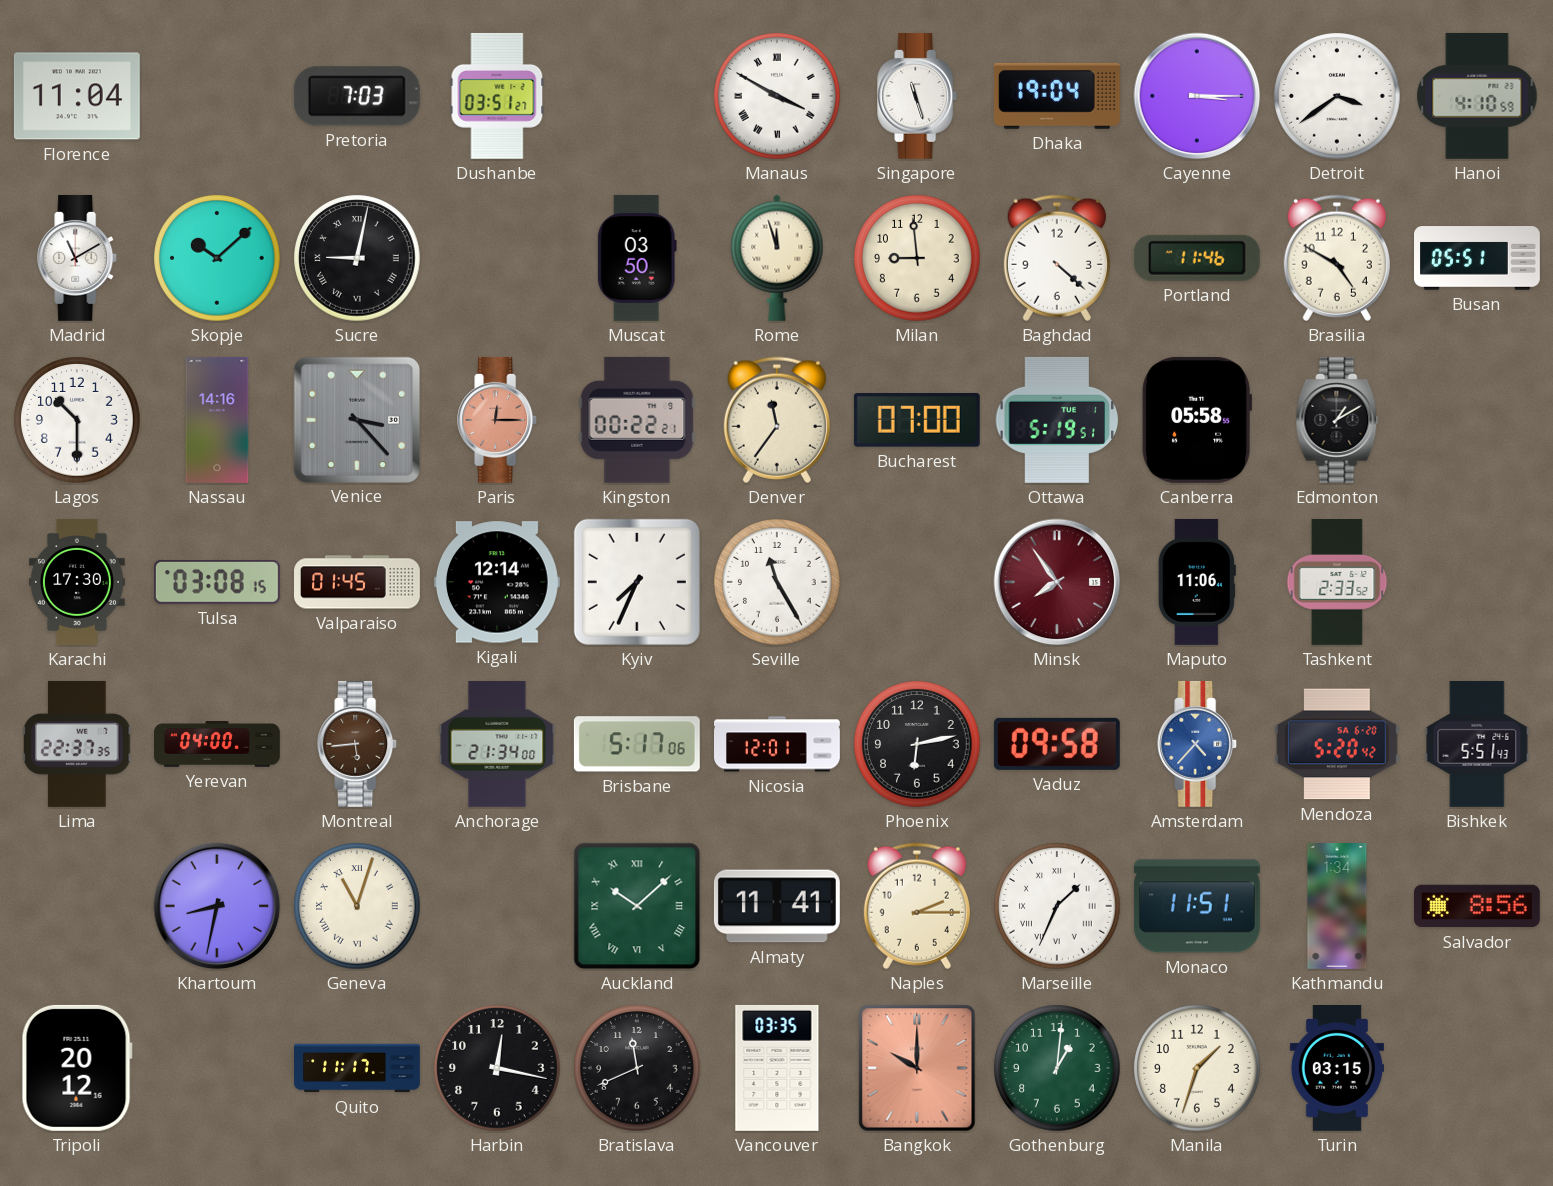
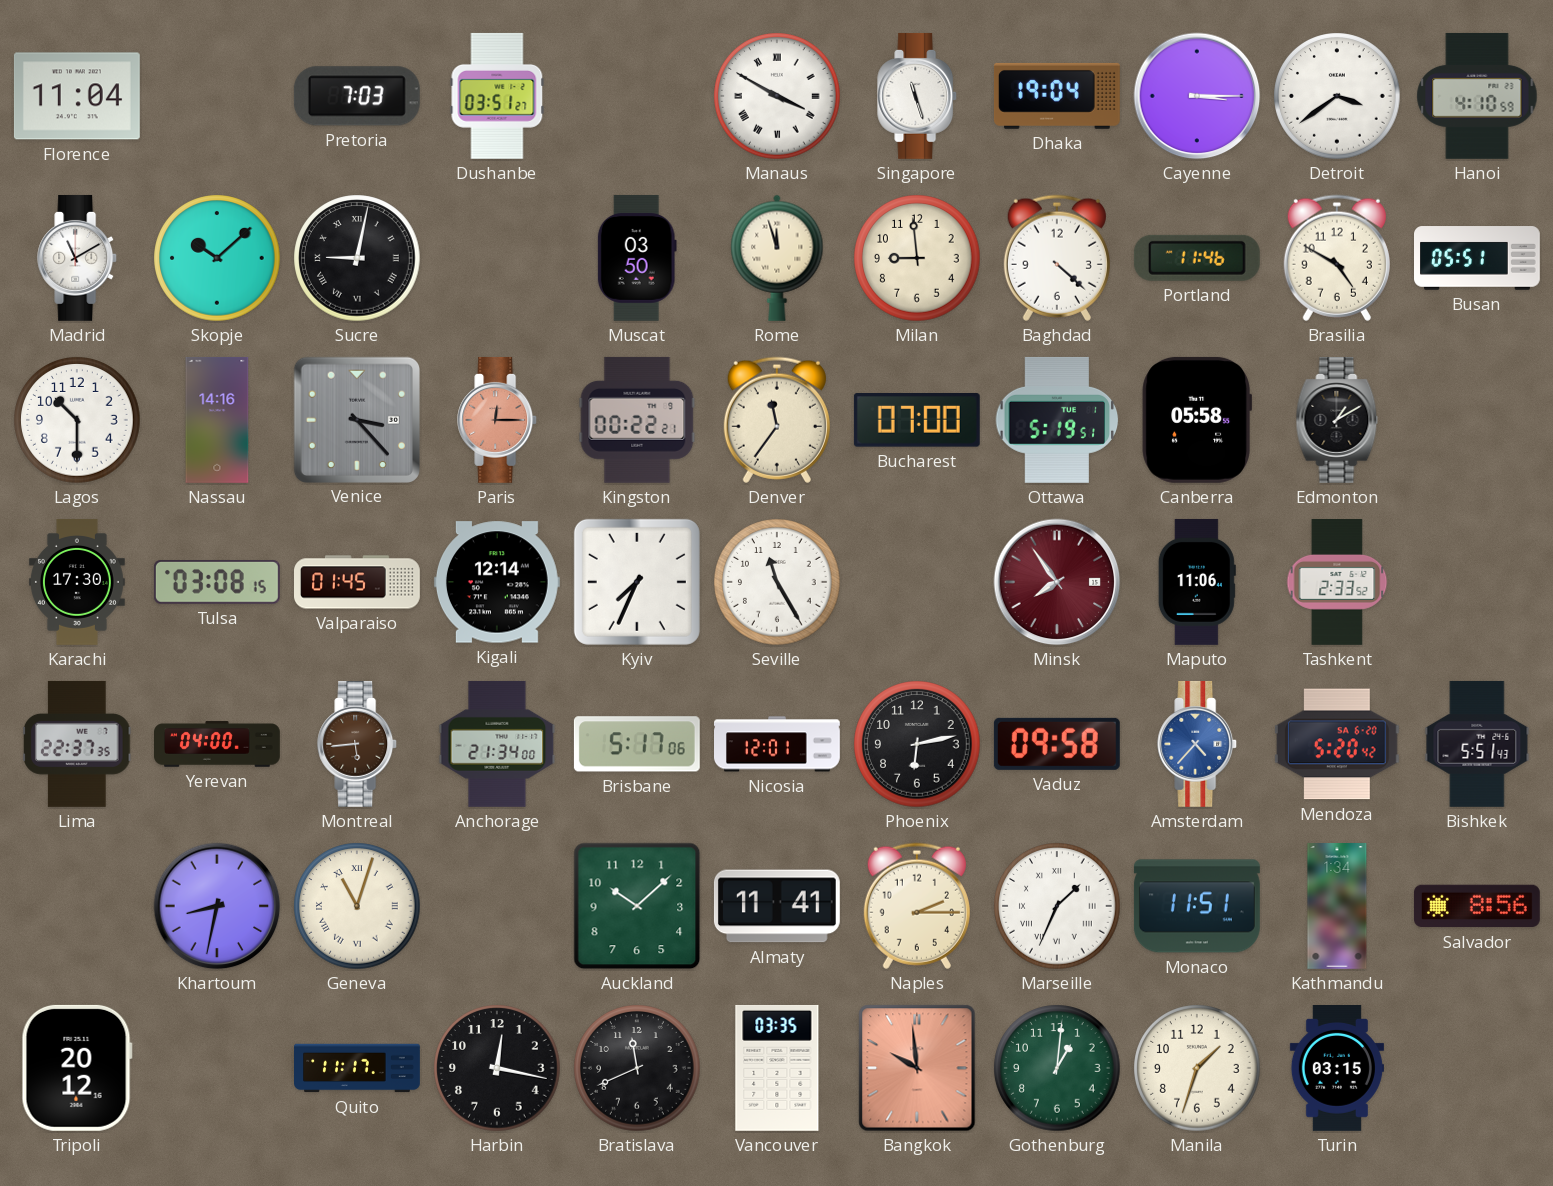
Auckland numerals: Roman -> Arabic (637, 906)
Bangkok: 10:00 -> 9:59 (917, 1068)
